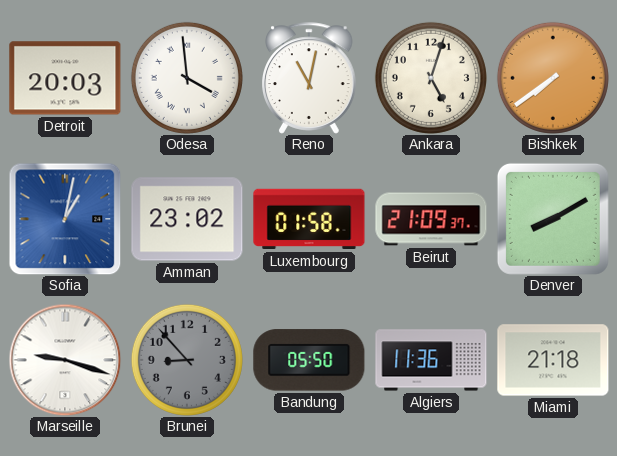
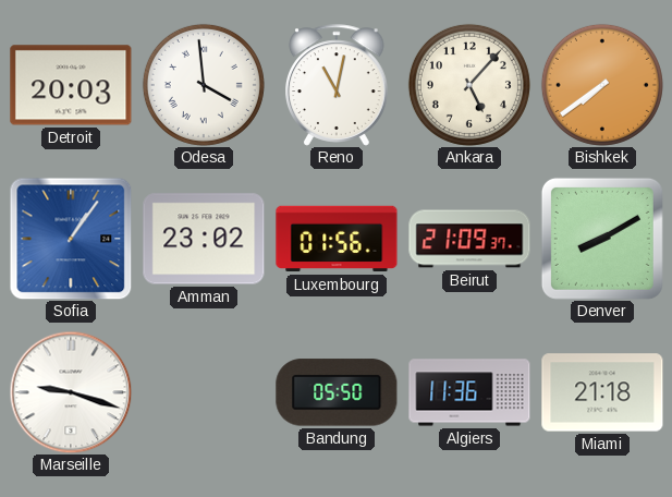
Ankara: 5:03 -> 5:07 (469, 85)
Sofia: 1:02 -> 1:06 (71, 239)
Luxembourg: 01:58 -> 01:56 (337, 239)
Brunei: 8:53 -> none (187, 360)
